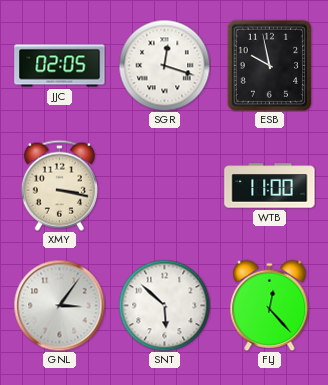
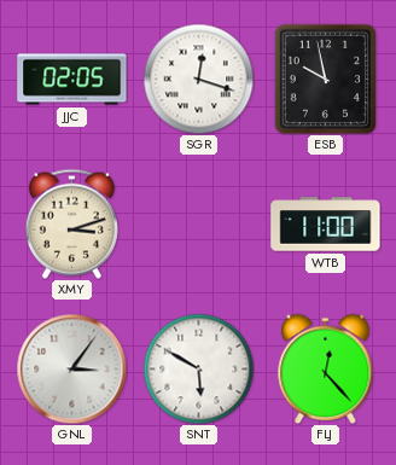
XMY: 3:17 -> 3:12 (71, 223)
SNT: 5:52 -> 5:50 (198, 368)
